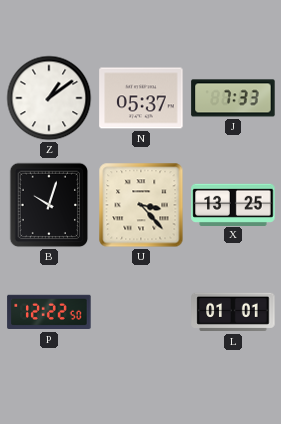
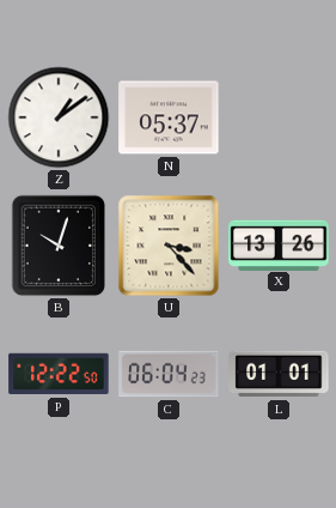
J: 7:33 -> none (233, 98)
X: 13:25 -> 13:26 (279, 244)
C: none -> 06:04 (169, 374)
